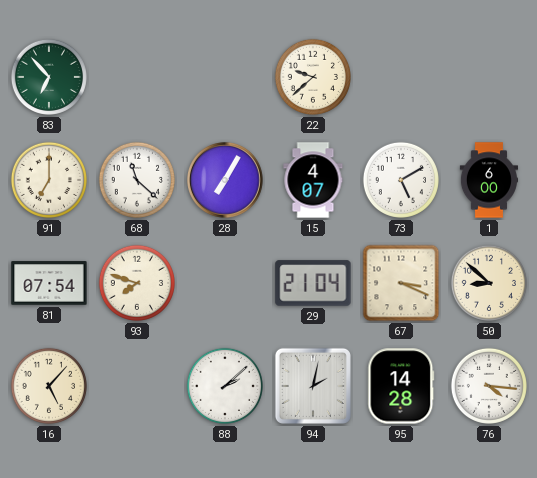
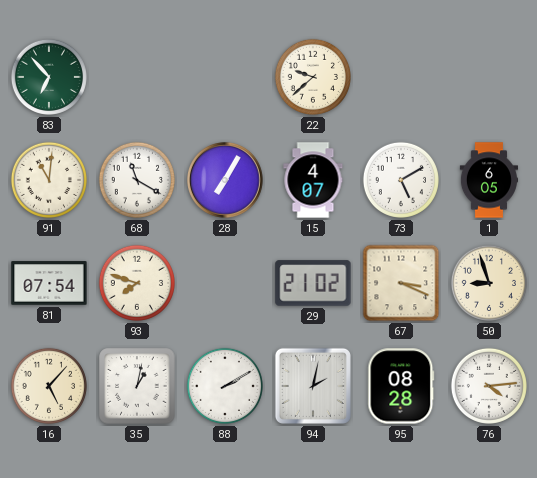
91: 7:00 -> 11:01 (49, 180)
68: 11:22 -> 11:20 (137, 180)
1: 6:00 -> 6:05 (488, 180)
29: 21:04 -> 21:02 (313, 283)
50: 8:52 -> 8:57 (489, 283)
35: none -> 1:02 (137, 386)
88: 2:08 -> 2:10 (225, 386)
95: 14:28 -> 08:28 (401, 386)
76: 4:16 -> 4:14 (489, 386)
